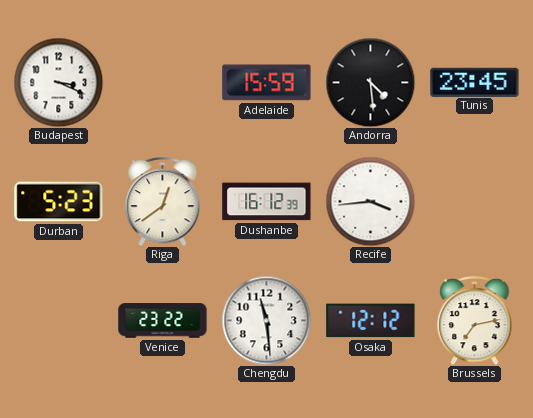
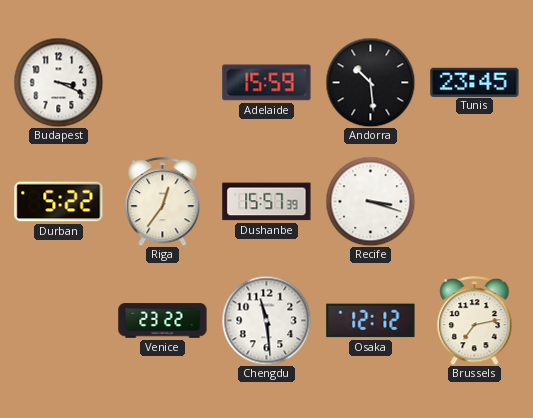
Andorra: 4:29 -> 10:29 (370, 82)
Durban: 5:23 -> 5:22 (59, 202)
Riga: 12:39 -> 12:36 (163, 202)
Dushanbe: 16:12 -> 15:57 (267, 202)
Recife: 3:44 -> 3:18 (370, 201)
